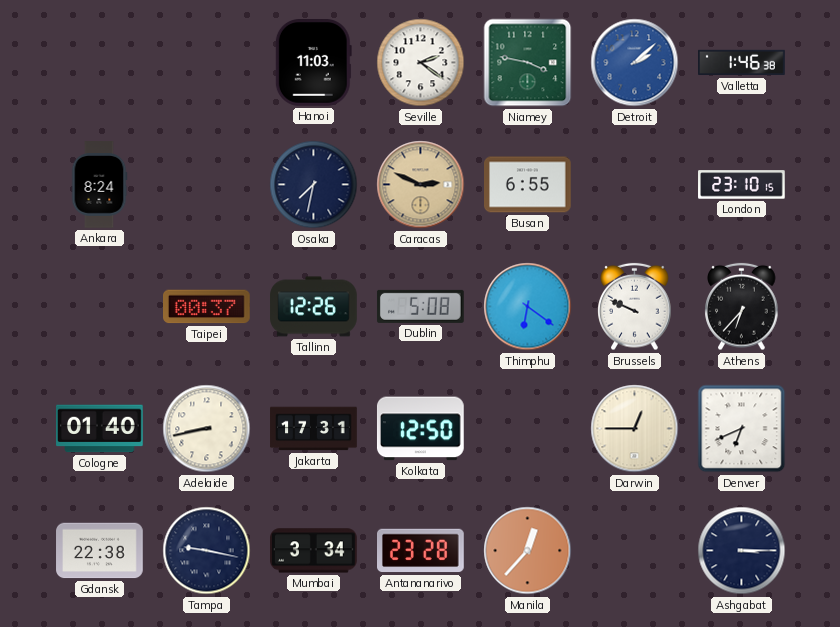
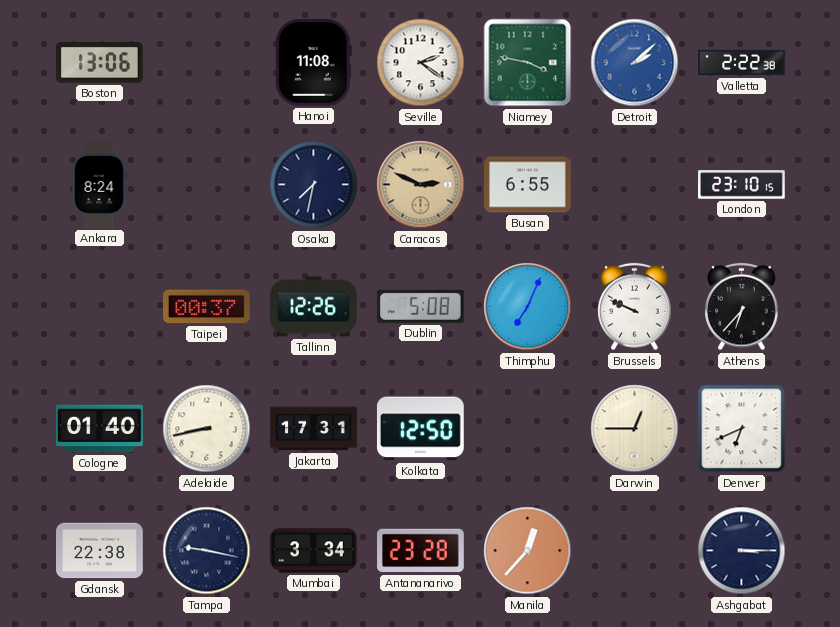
Boston: none -> 13:06 (100, 63)
Hanoi: 11:03 -> 11:08 (313, 63)
Valletta: 1:46 -> 2:22 (742, 63)
Thimphu: 6:21 -> 7:04 (528, 307)
